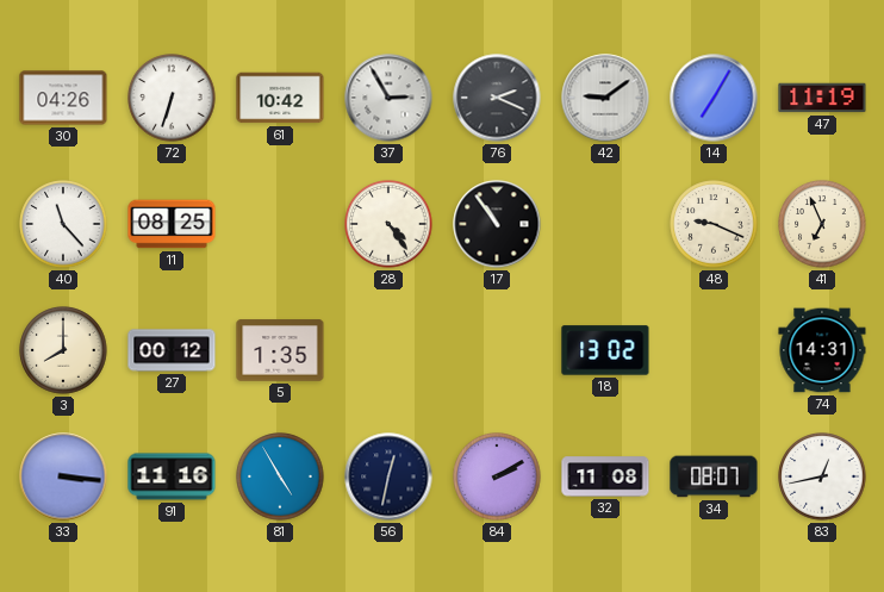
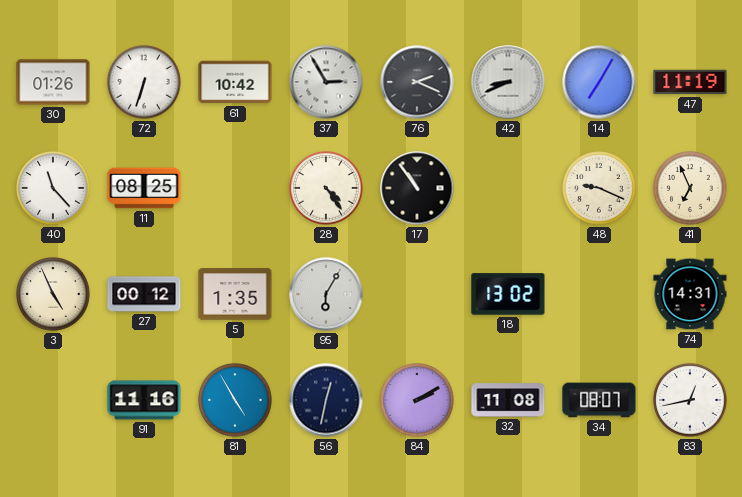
30: 04:26 -> 01:26 (53, 82)
42: 9:09 -> 8:41 (508, 82)
3: 8:00 -> 4:56 (53, 294)
95: none -> 6:05 (326, 294)
33: 3:16 -> none (63, 476)
